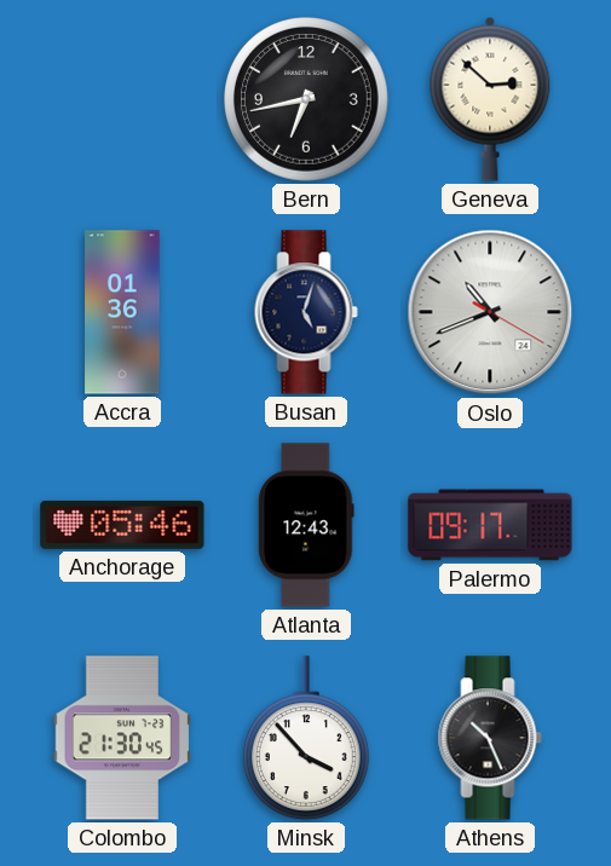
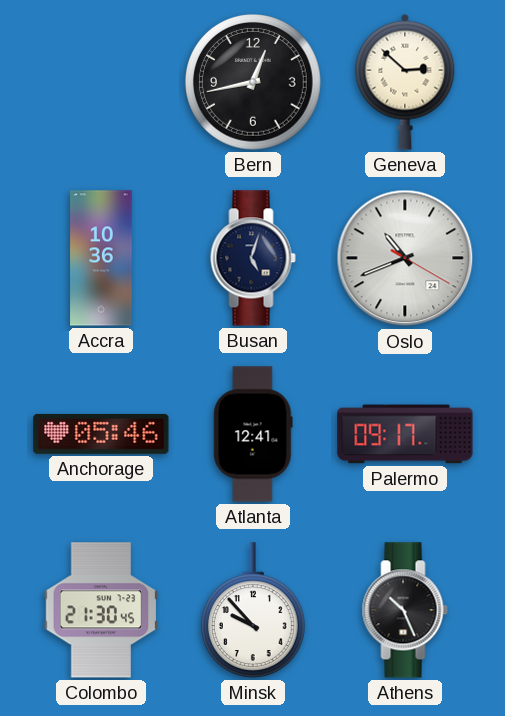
Bern: 6:43 -> 12:43 (254, 83)
Accra: 01:36 -> 10:36 (101, 258)
Atlanta: 12:43 -> 12:41 (253, 434)
Minsk: 3:53 -> 9:53 (253, 610)
